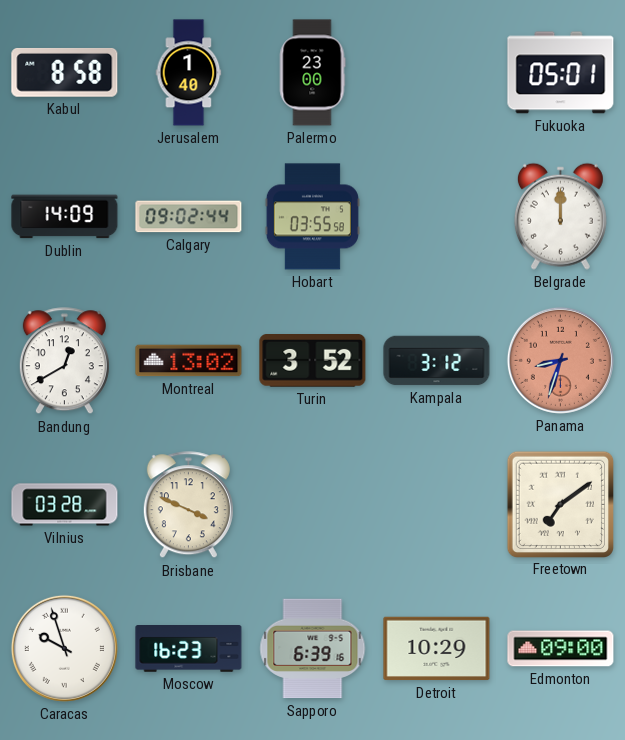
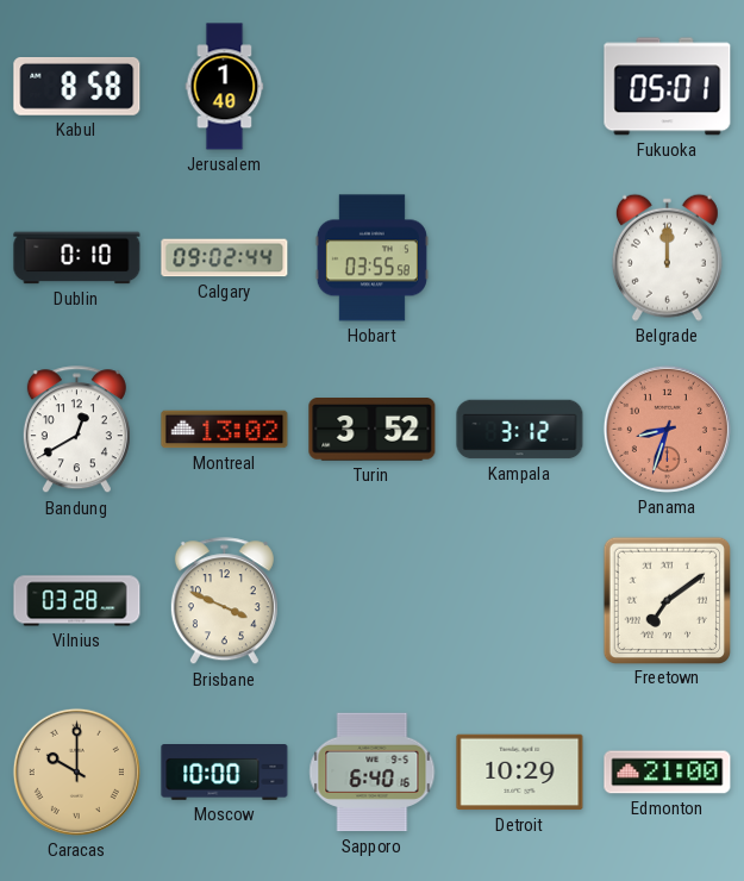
Palermo: 23:00 -> none (312, 73)
Dublin: 14:09 -> 0:10 (77, 258)
Caracas: 9:57 -> 10:00 (76, 771)
Caracas dial: white -> champagne (76, 771)
Moscow: 16:23 -> 10:00 (225, 773)
Sapporo: 6:39 -> 6:40 (373, 773)
Edmonton: 09:00 -> 21:00 (668, 773)
